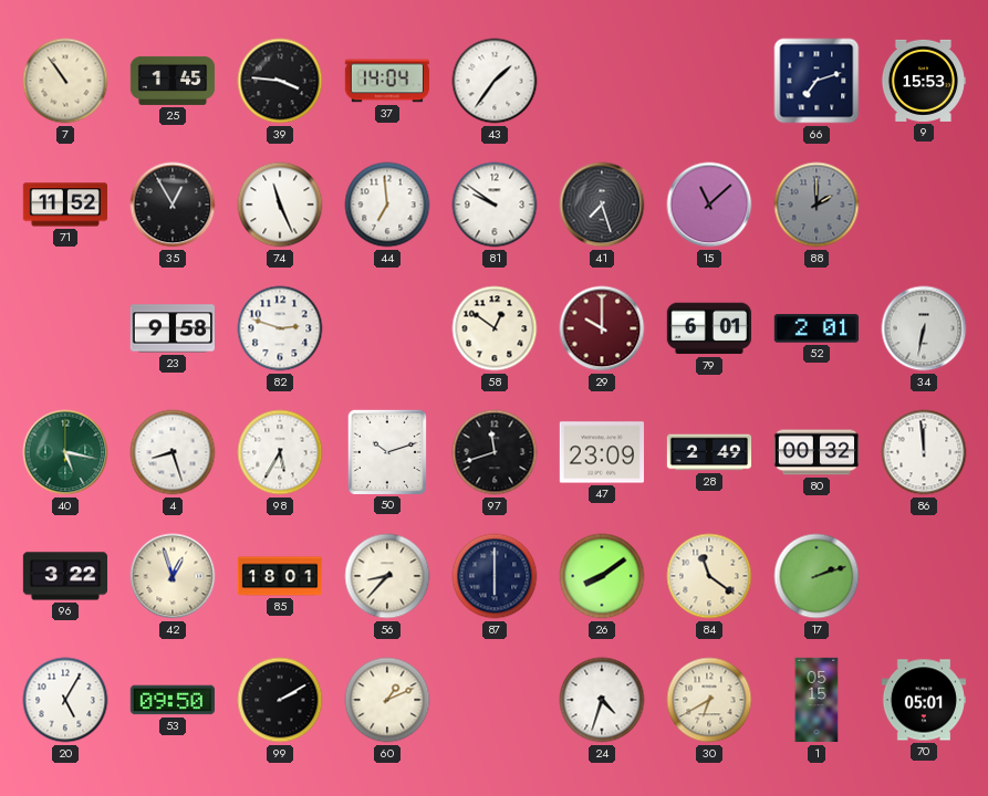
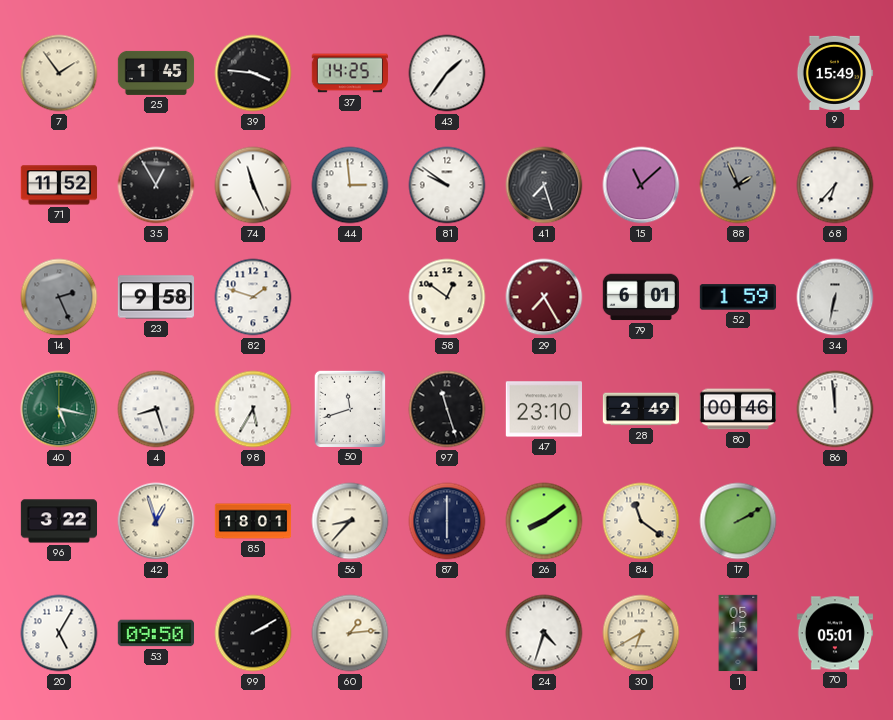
7: 10:54 -> 1:54 (59, 73)
37: 14:04 -> 14:25 (349, 73)
66: 7:12 -> none (817, 81)
9: 15:53 -> 15:49 (834, 73)
44: 6:59 -> 2:59 (350, 185)
88: 2:00 -> 1:56 (738, 185)
68: none -> 6:37 (835, 185)
14: none -> 2:26 (59, 297)
82: 2:48 -> 1:48 (253, 297)
29: 10:00 -> 7:25 (544, 297)
52: 2:01 -> 1:59 (737, 297)
50: 10:12 -> 11:42 (349, 408)
97: 11:42 -> 11:27 (447, 409)
47: 23:09 -> 23:10 (543, 409)
80: 00:32 -> 00:46 (738, 409)
17: 2:12 -> 2:10 (738, 521)
60: 1:11 -> 1:14 (350, 633)
